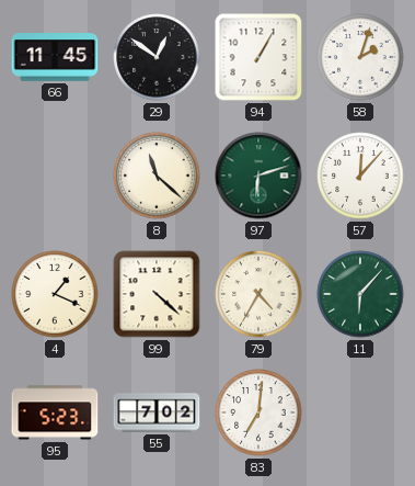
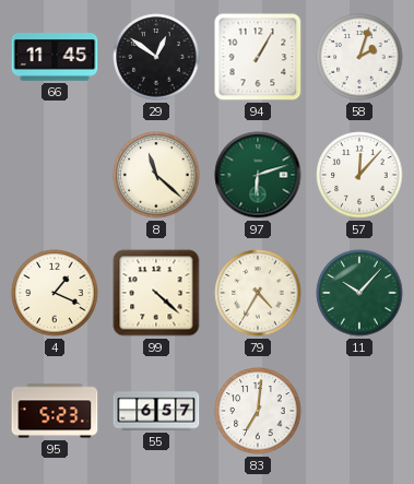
11: 6:07 -> 10:07 (359, 293)
55: 7:02 -> 6:57 (156, 411)
